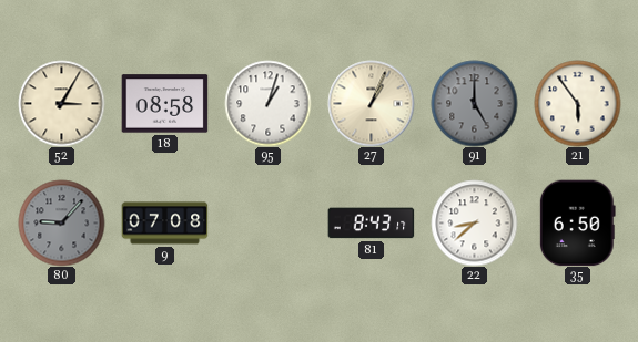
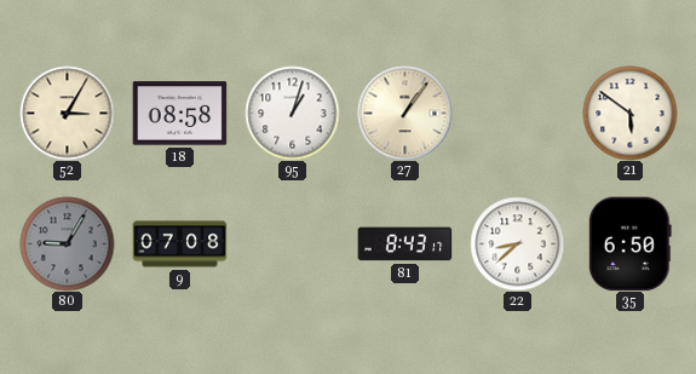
27: 1:04 -> 1:06 (404, 113)
91: 5:00 -> none (474, 103)
21: 5:54 -> 5:51 (629, 113)
80: 9:07 -> 9:05 (67, 243)
